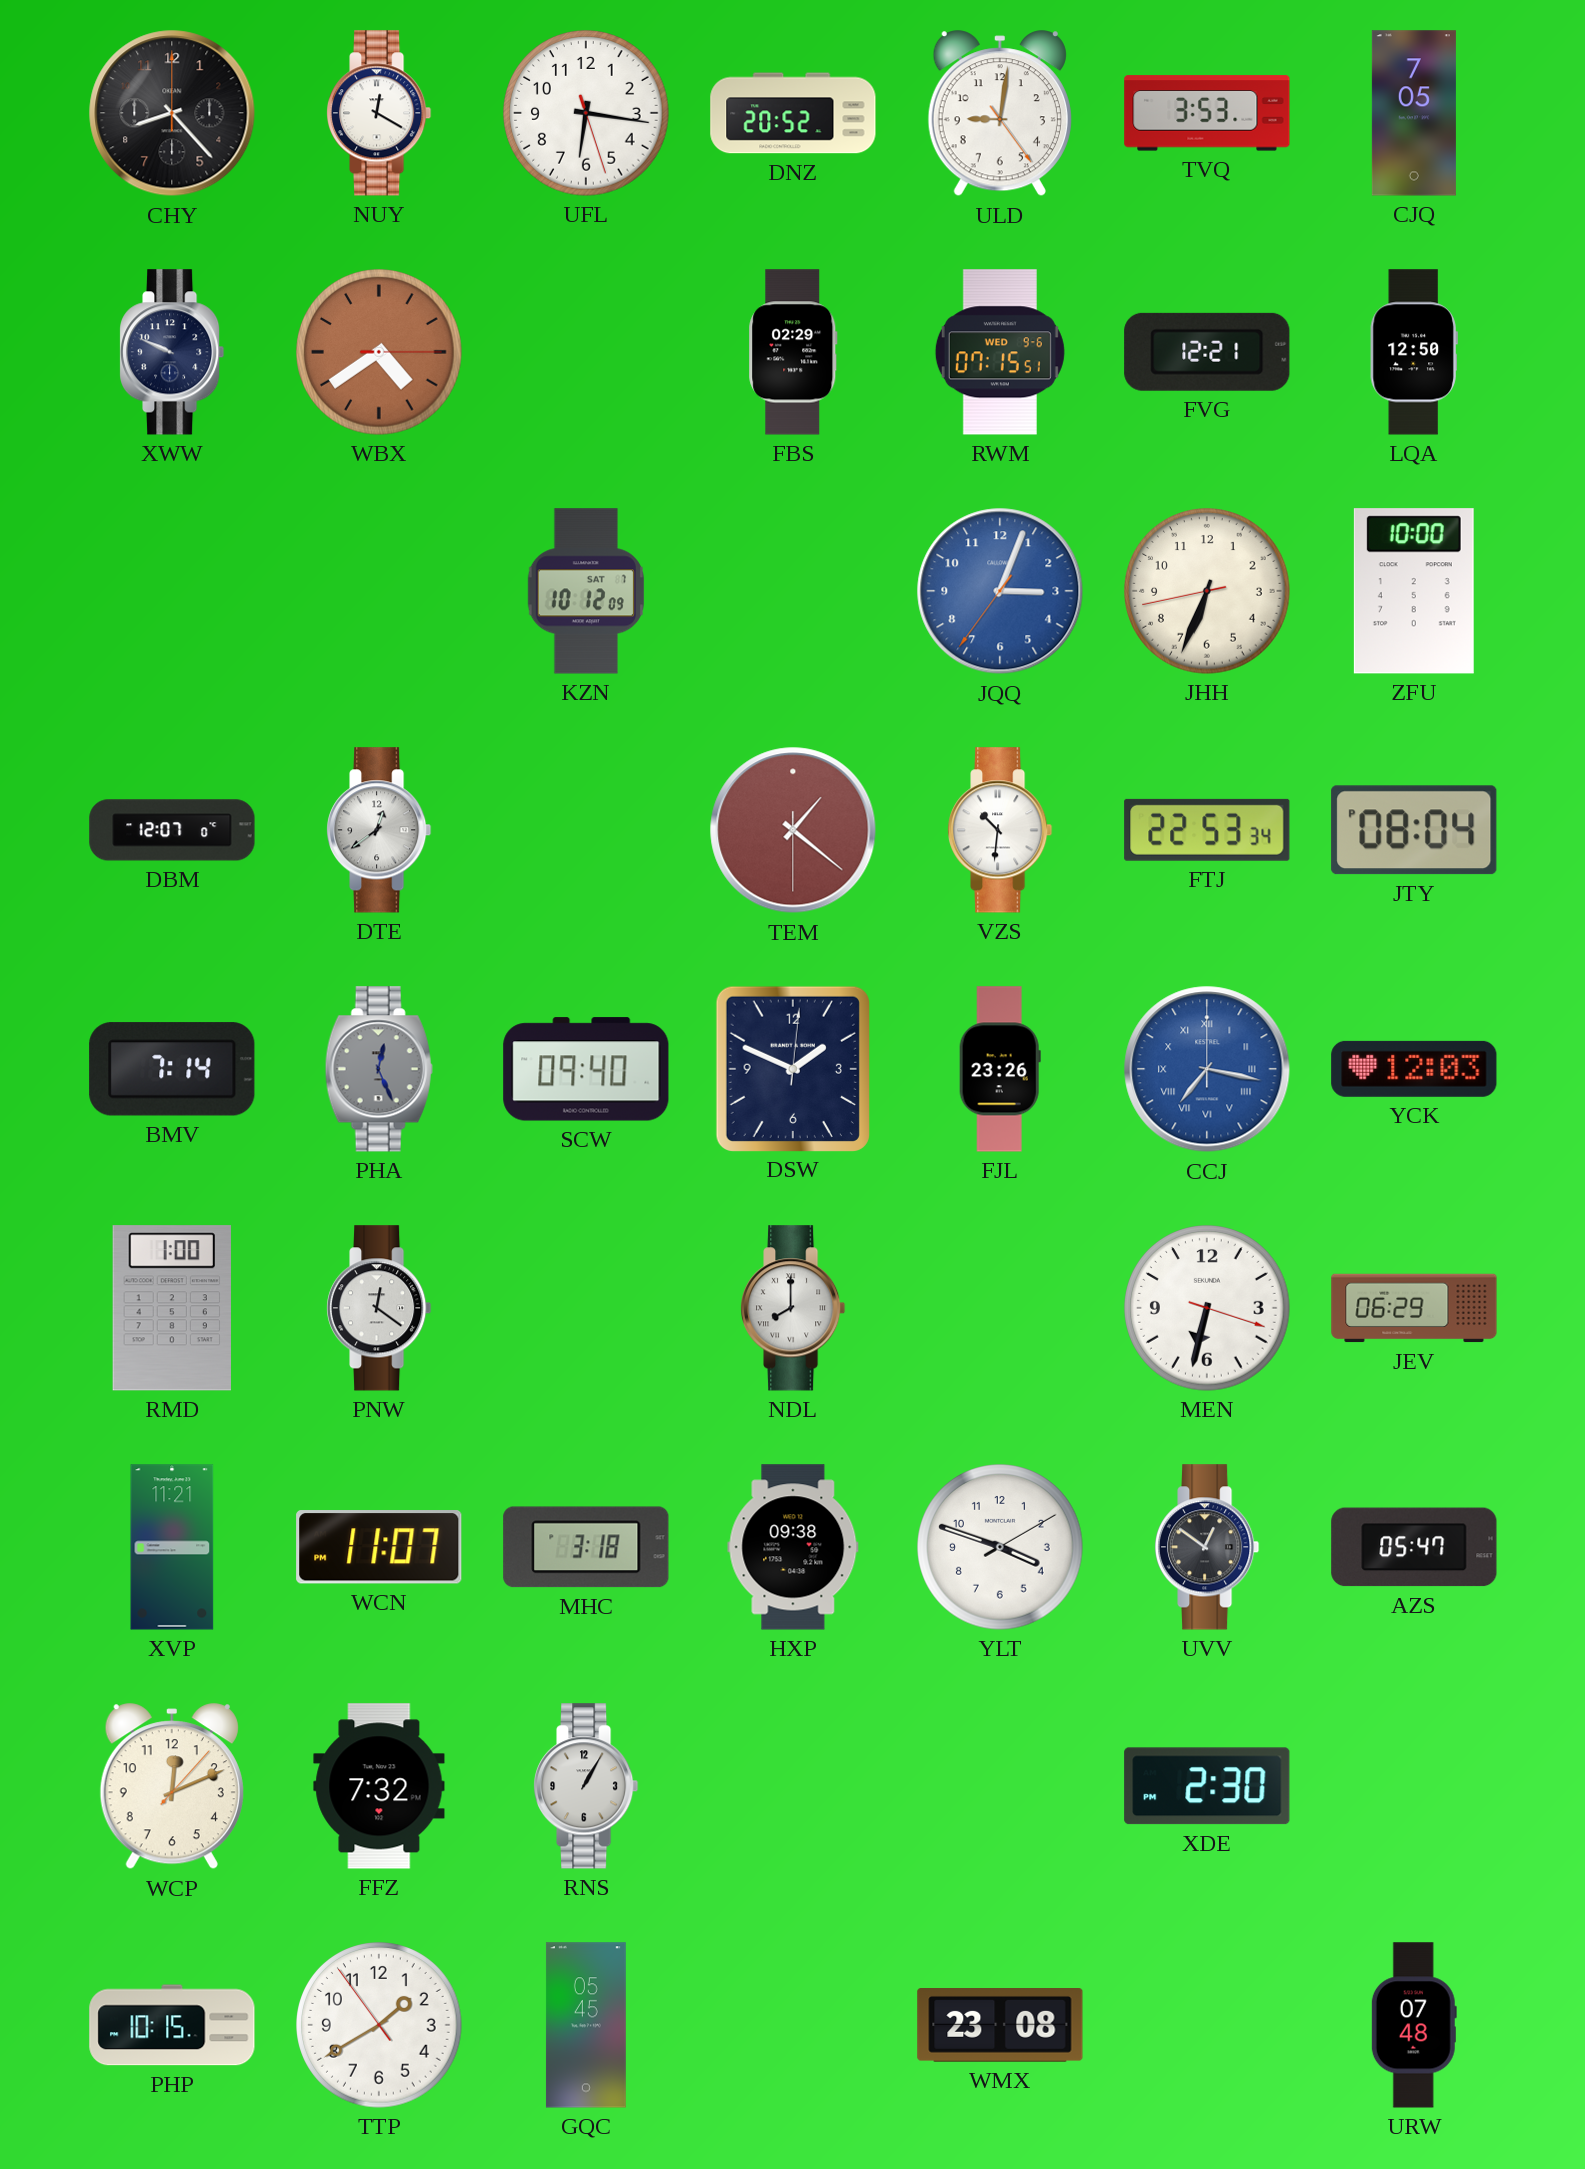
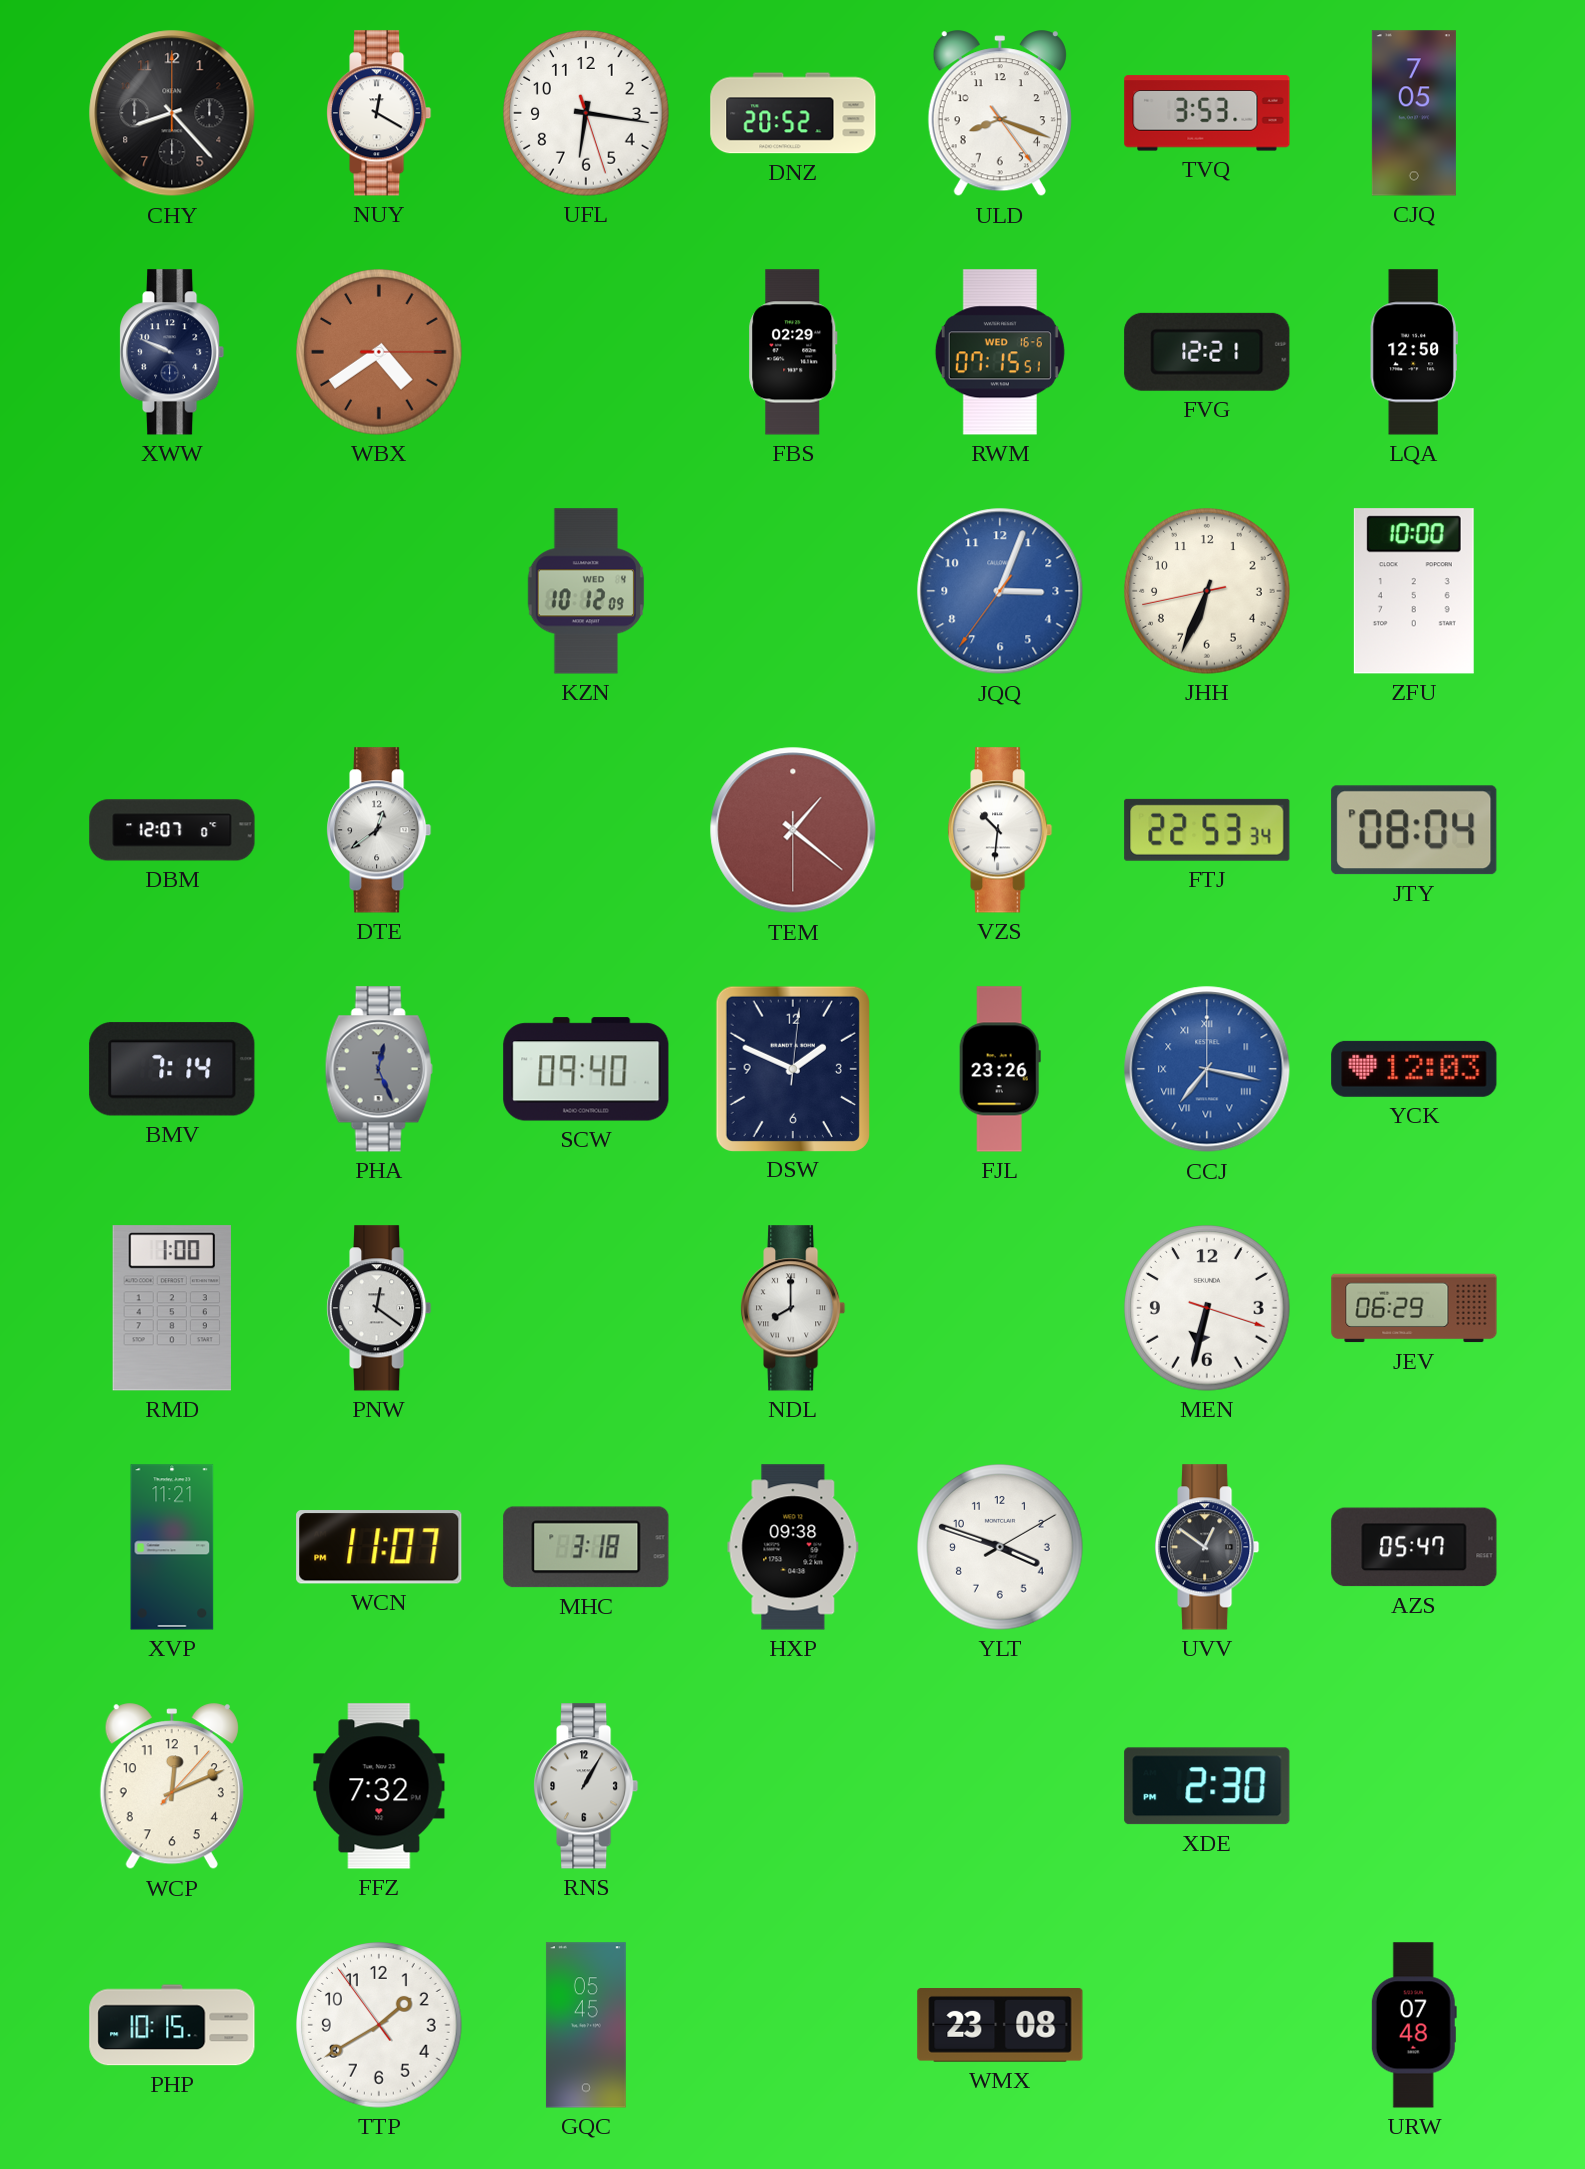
ULD: 9:01 -> 8:18 (1000, 114)
RWM date: WED 9-6 -> WED 16-6 (1000, 352)
KZN date: SAT 7 -> WED 4 (585, 591)
